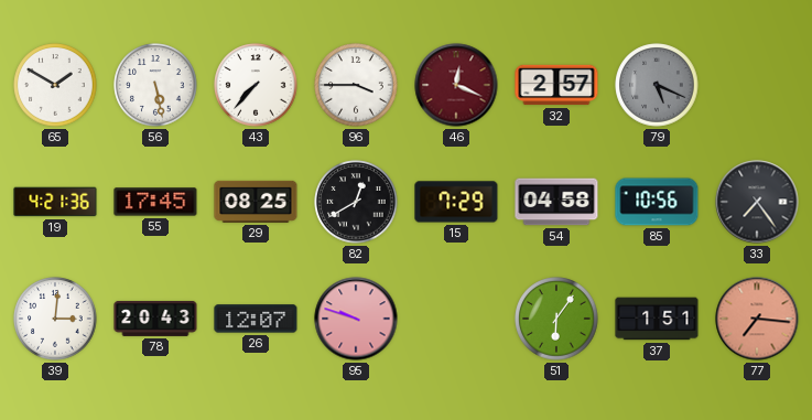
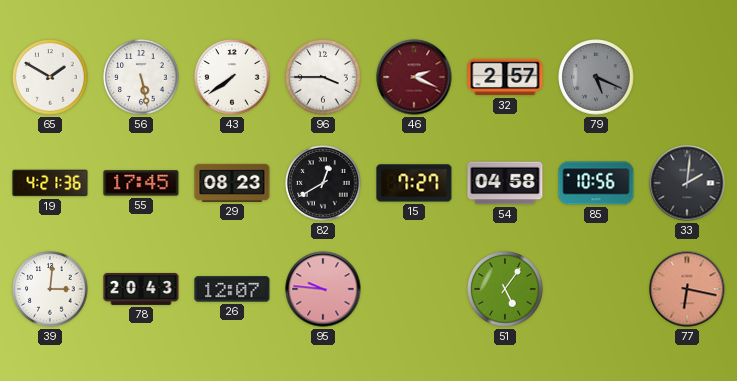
43: 7:37 -> 7:39 (232, 77)
46: 12:19 -> 2:19 (414, 77)
29: 08:25 -> 08:23 (232, 183)
15: 7:29 -> 7:27 (414, 183)
33: 7:24 -> 2:01 (687, 183)
95: 9:48 -> 9:46 (323, 289)
51: 6:06 -> 5:06 (505, 289)
37: 1:51 -> none (657, 319)
77: 7:16 -> 6:17 (687, 289)
